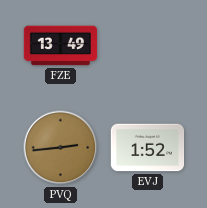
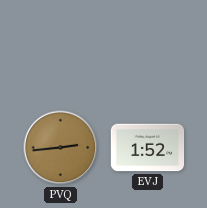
FZE: 13:49 -> none (61, 46)
